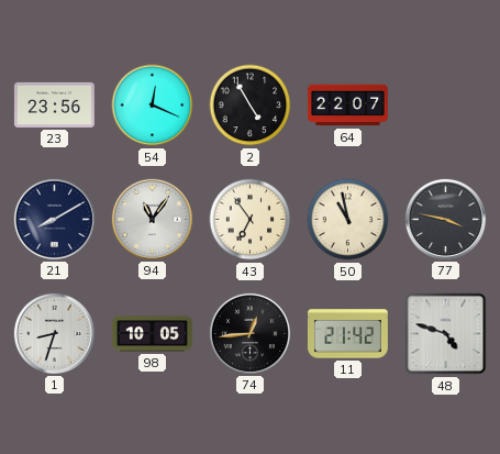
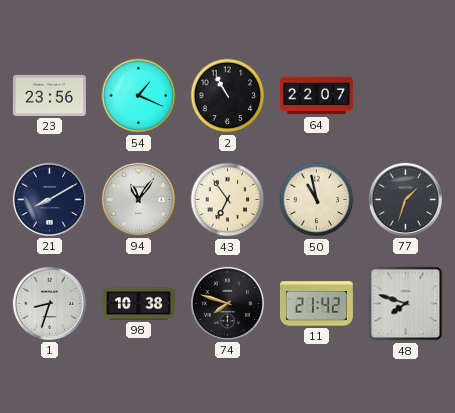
54: 12:19 -> 1:19 (139, 96)
2: 4:55 -> 10:55 (228, 96)
77: 3:47 -> 1:33 (405, 199)
98: 10:05 -> 10:38 (138, 304)
74: 12:44 -> 7:48 (227, 303)
48: 4:48 -> 7:48 (406, 304)
